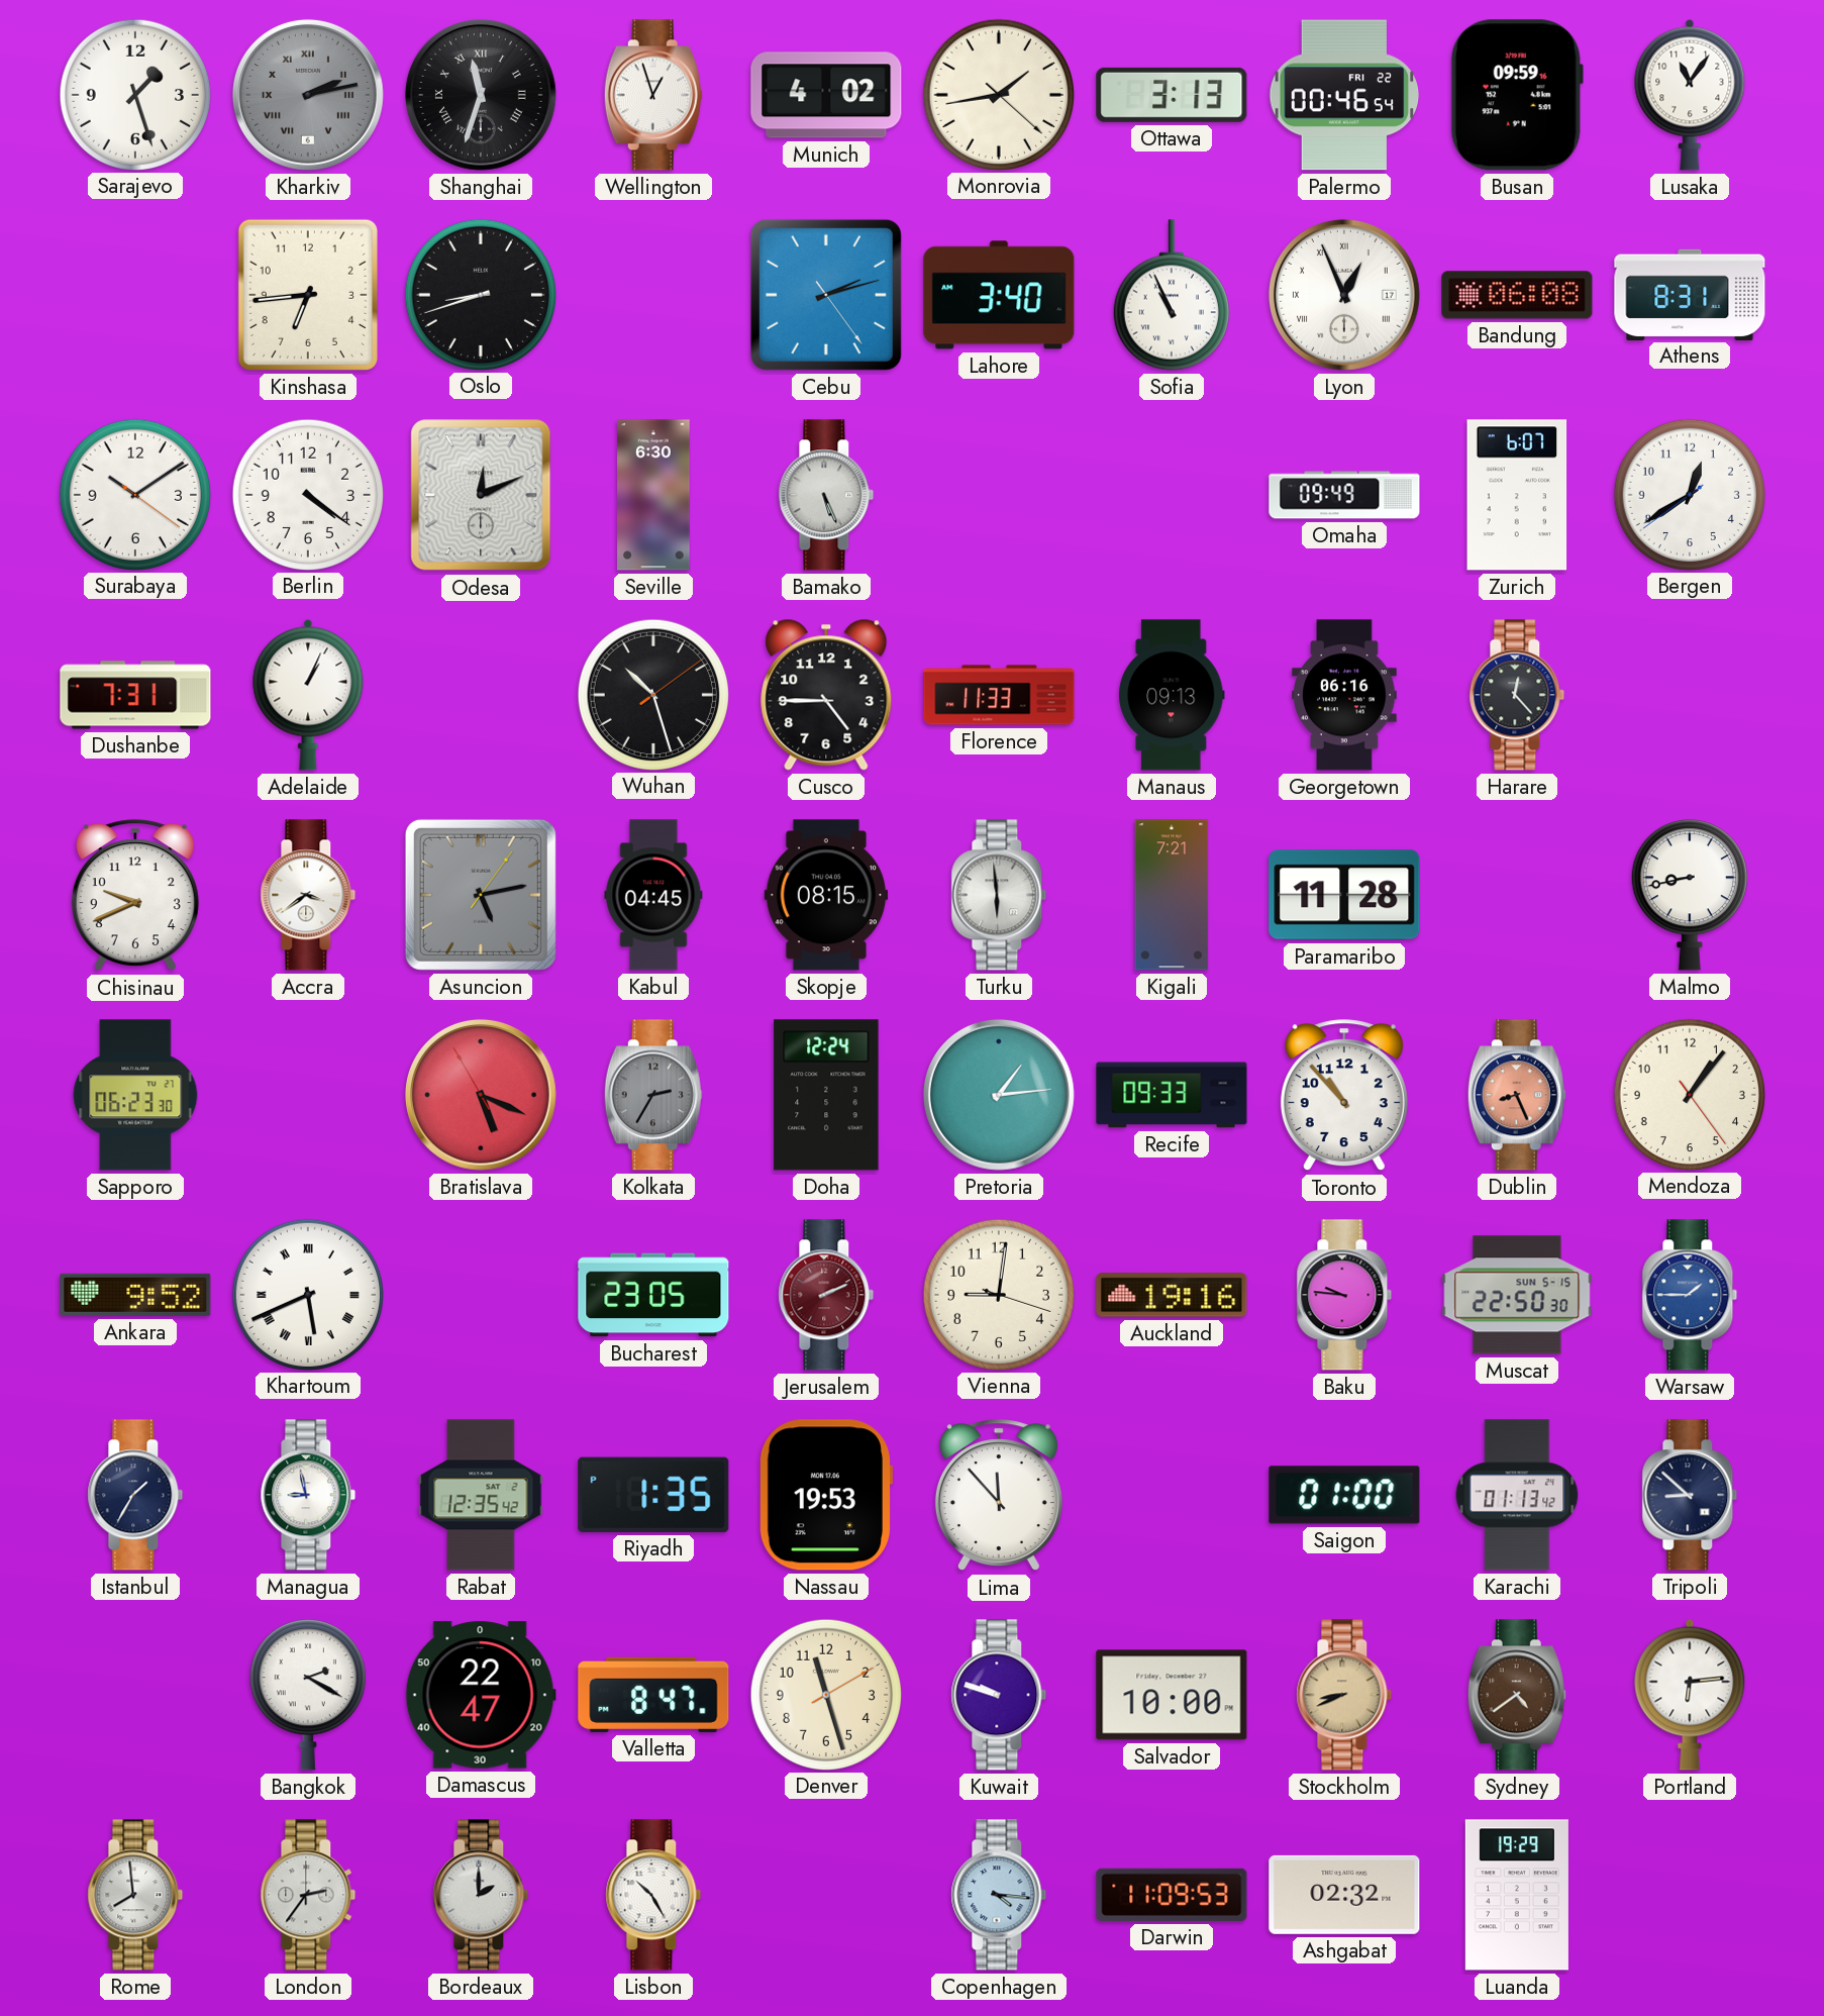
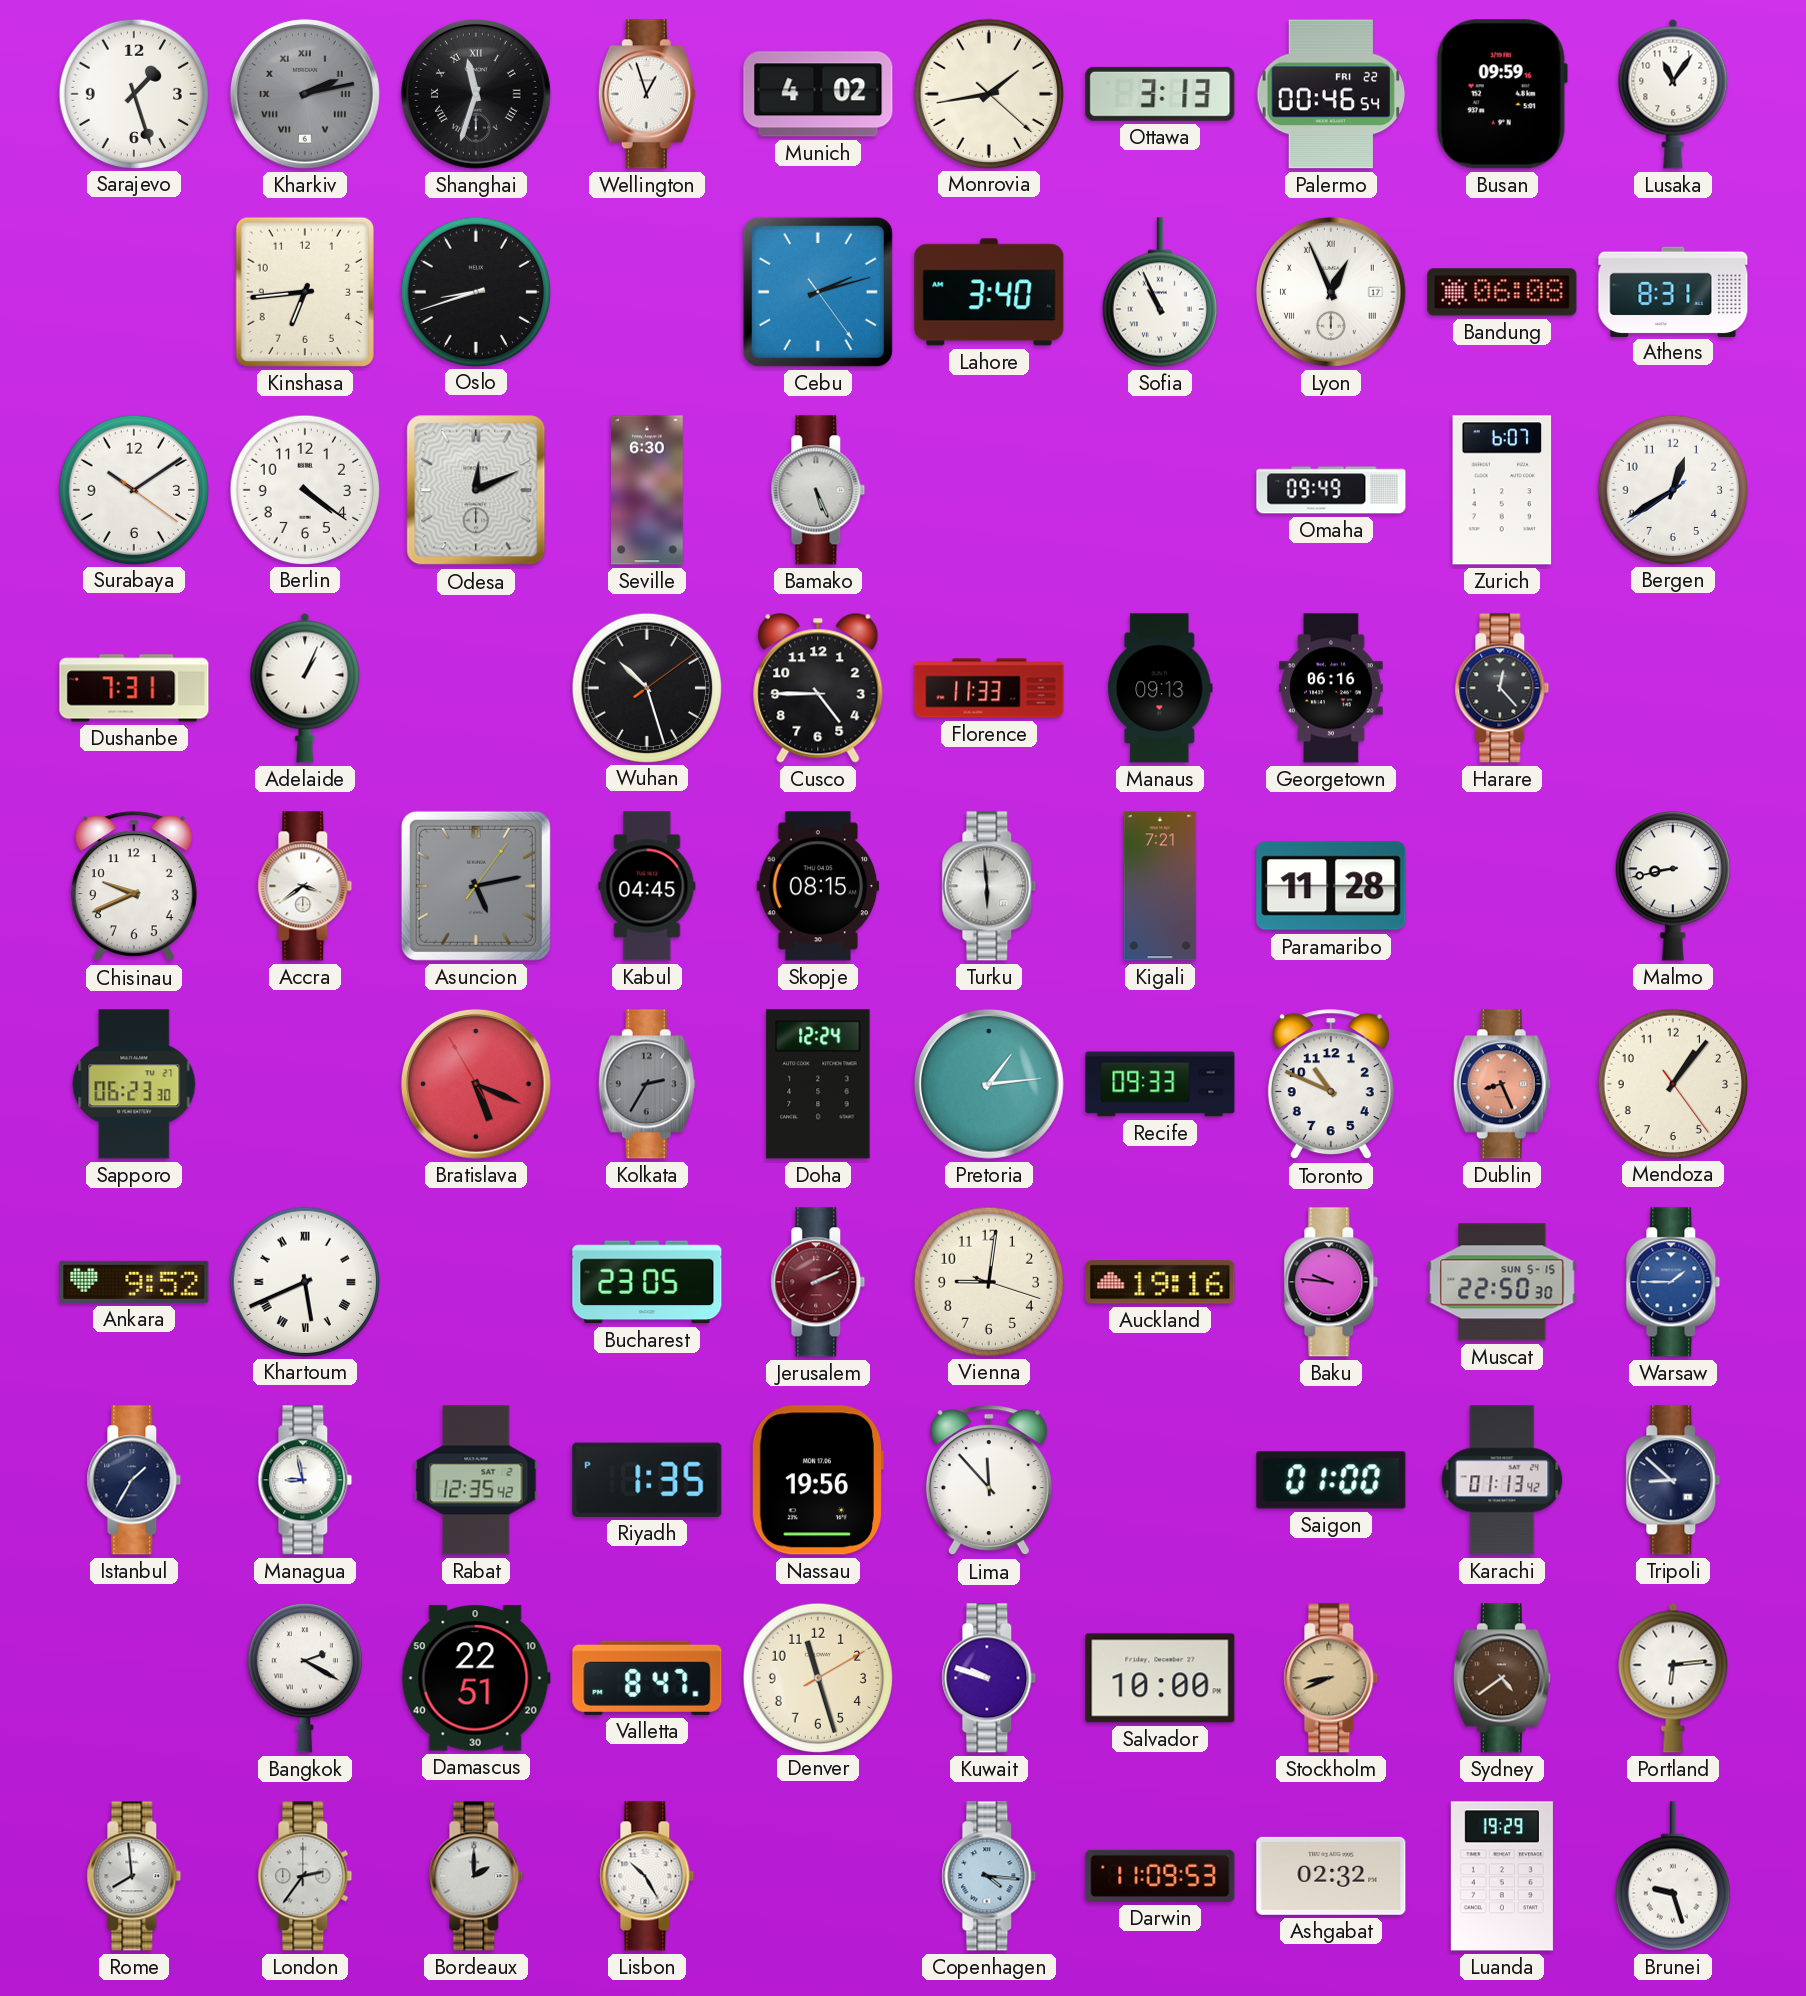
Toronto: 10:53 -> 10:49 (1331, 1085)
Nassau: 19:53 -> 19:56 (817, 1480)
Damascus: 22:47 -> 22:51 (476, 1678)
Brunei: none -> 9:27 (1673, 1876)
